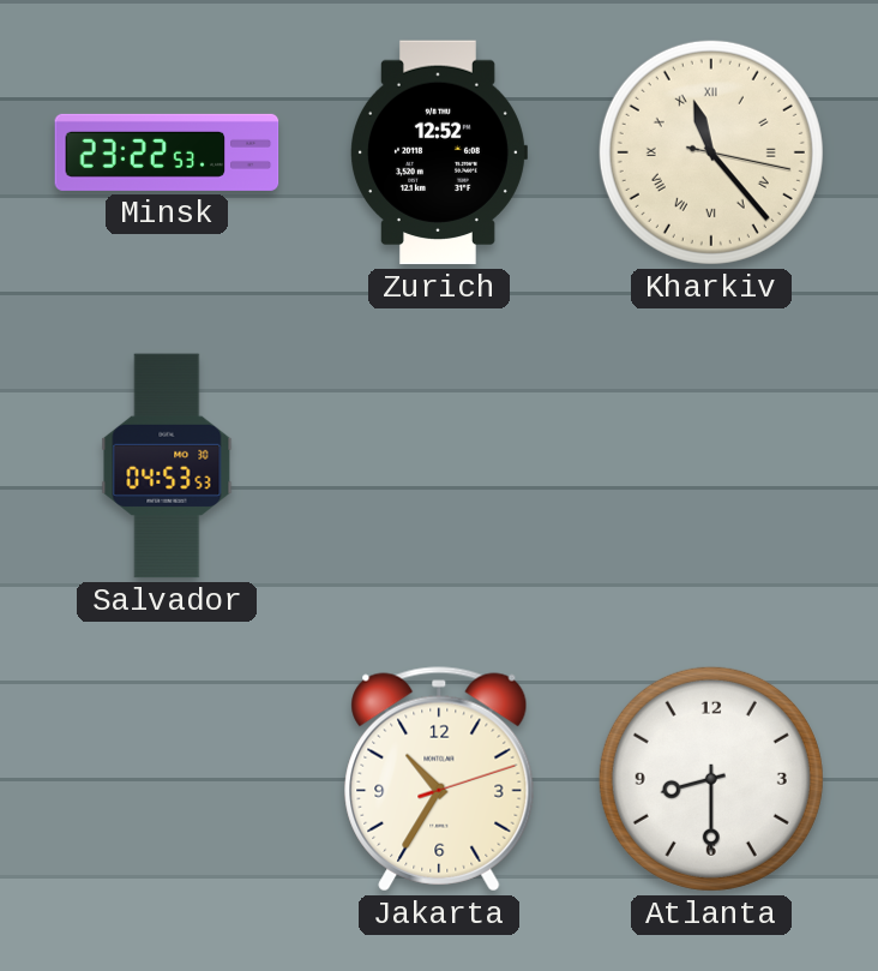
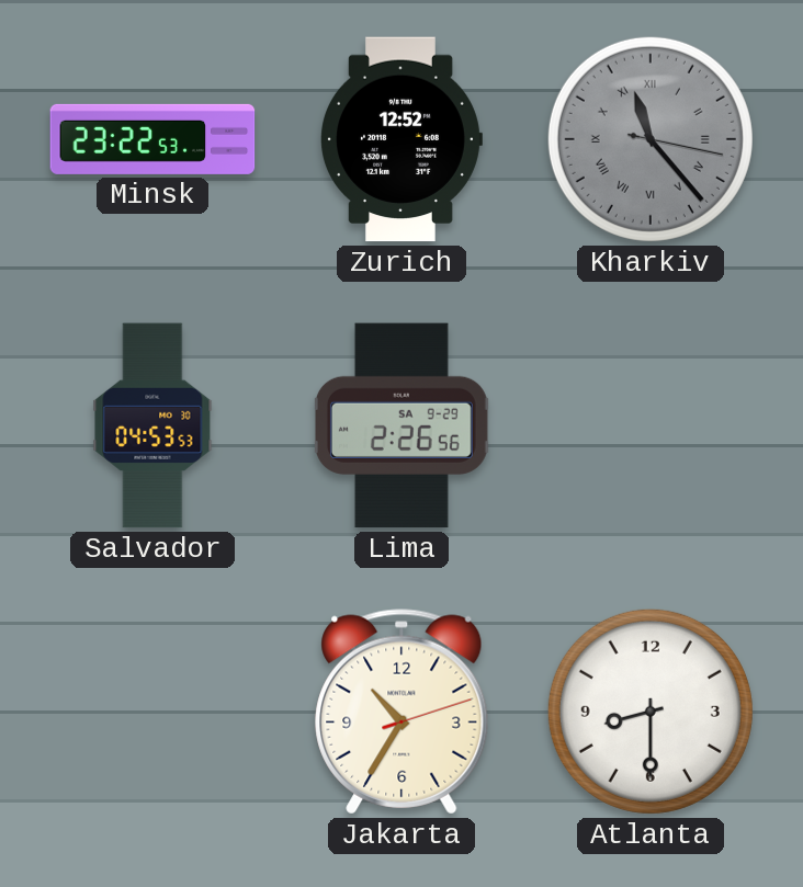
Kharkiv dial: cream -> grey (651, 139)
Lima: none -> 2:26 (401, 425)
